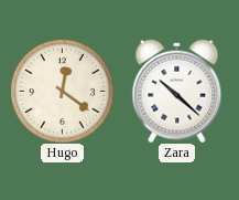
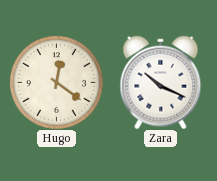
Zara: 10:22 -> 10:19 (161, 82)
